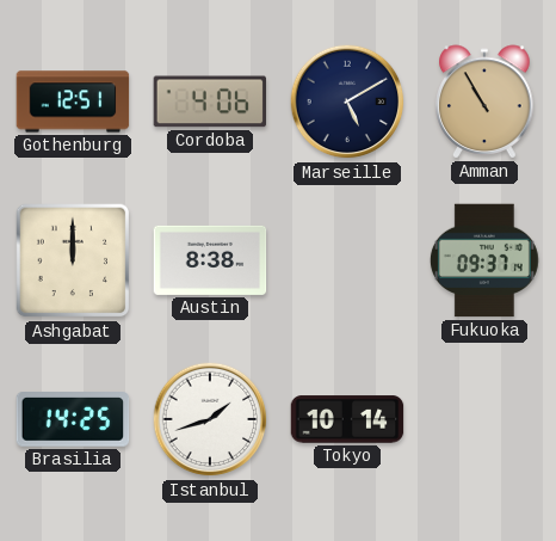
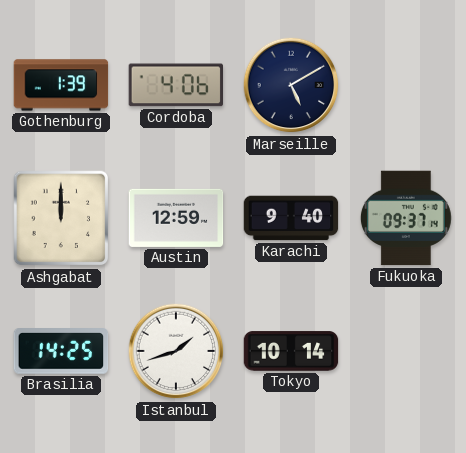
Gothenburg: 12:51 -> 1:39 (61, 85)
Amman: 10:55 -> none (484, 102)
Austin: 8:38 -> 12:59 (176, 218)
Karachi: none -> 9:40 (291, 218)
